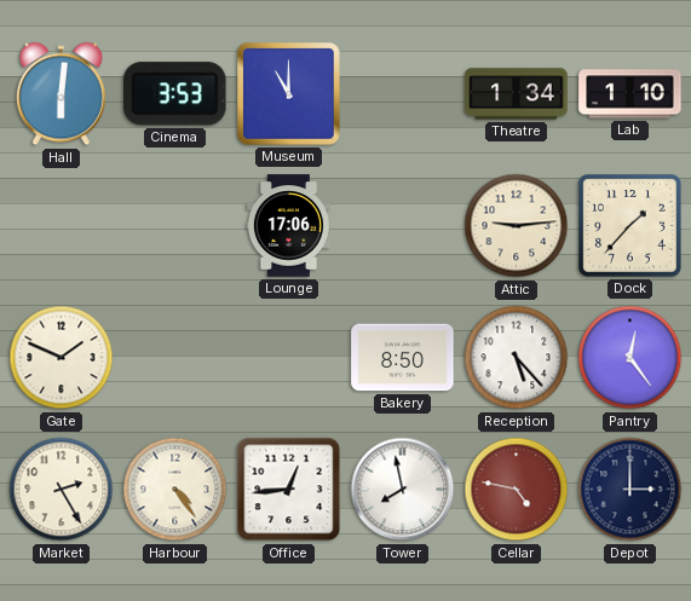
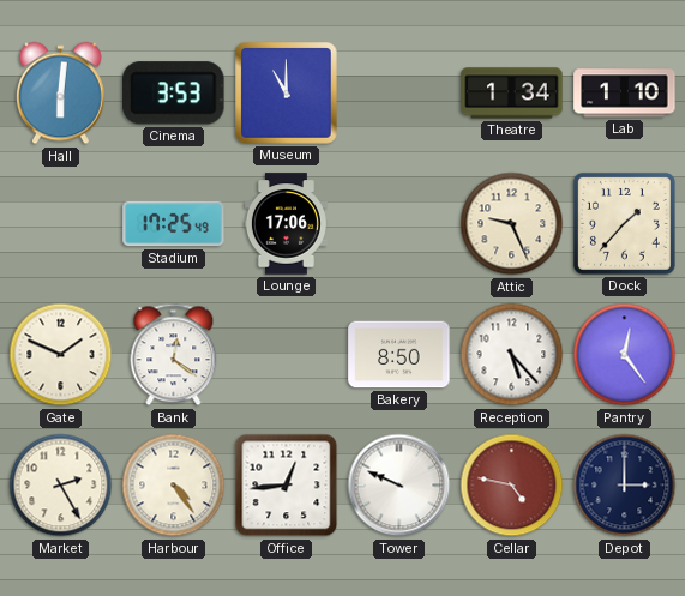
Stadium: none -> 17:25 (174, 224)
Attic: 9:14 -> 9:26 (512, 224)
Bank: none -> 12:21 (174, 355)
Tower: 7:58 -> 9:49 (399, 486)
